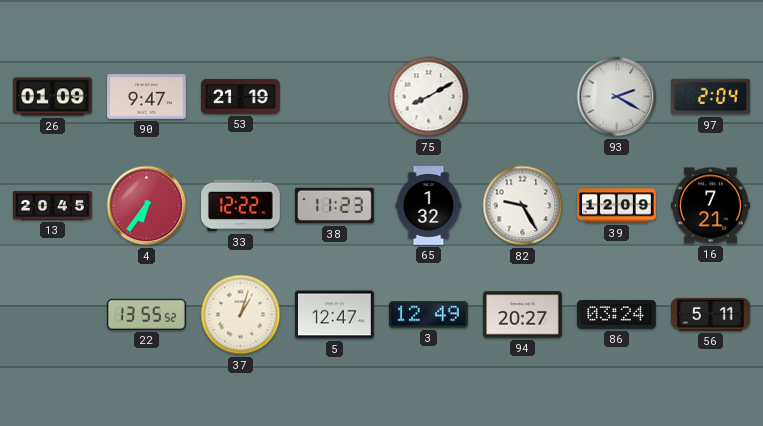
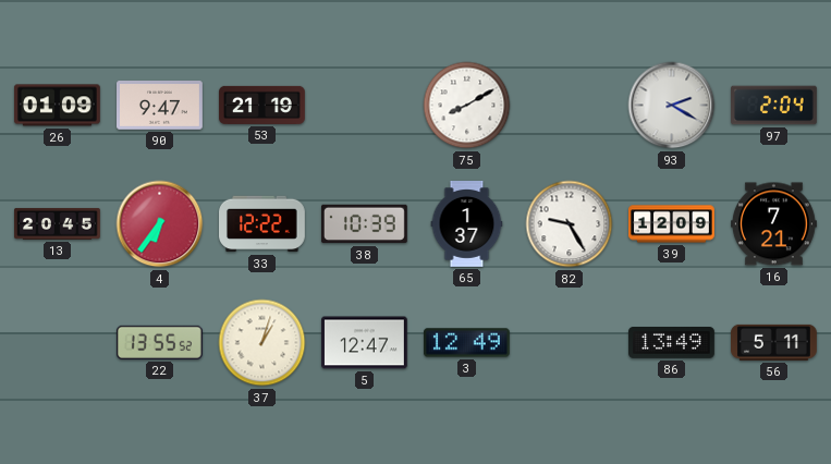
38: 11:23 -> 10:39 (365, 224)
65: 1:32 -> 1:37 (467, 224)
94: 20:27 -> none (523, 315)
86: 03:24 -> 13:49 (672, 343)
